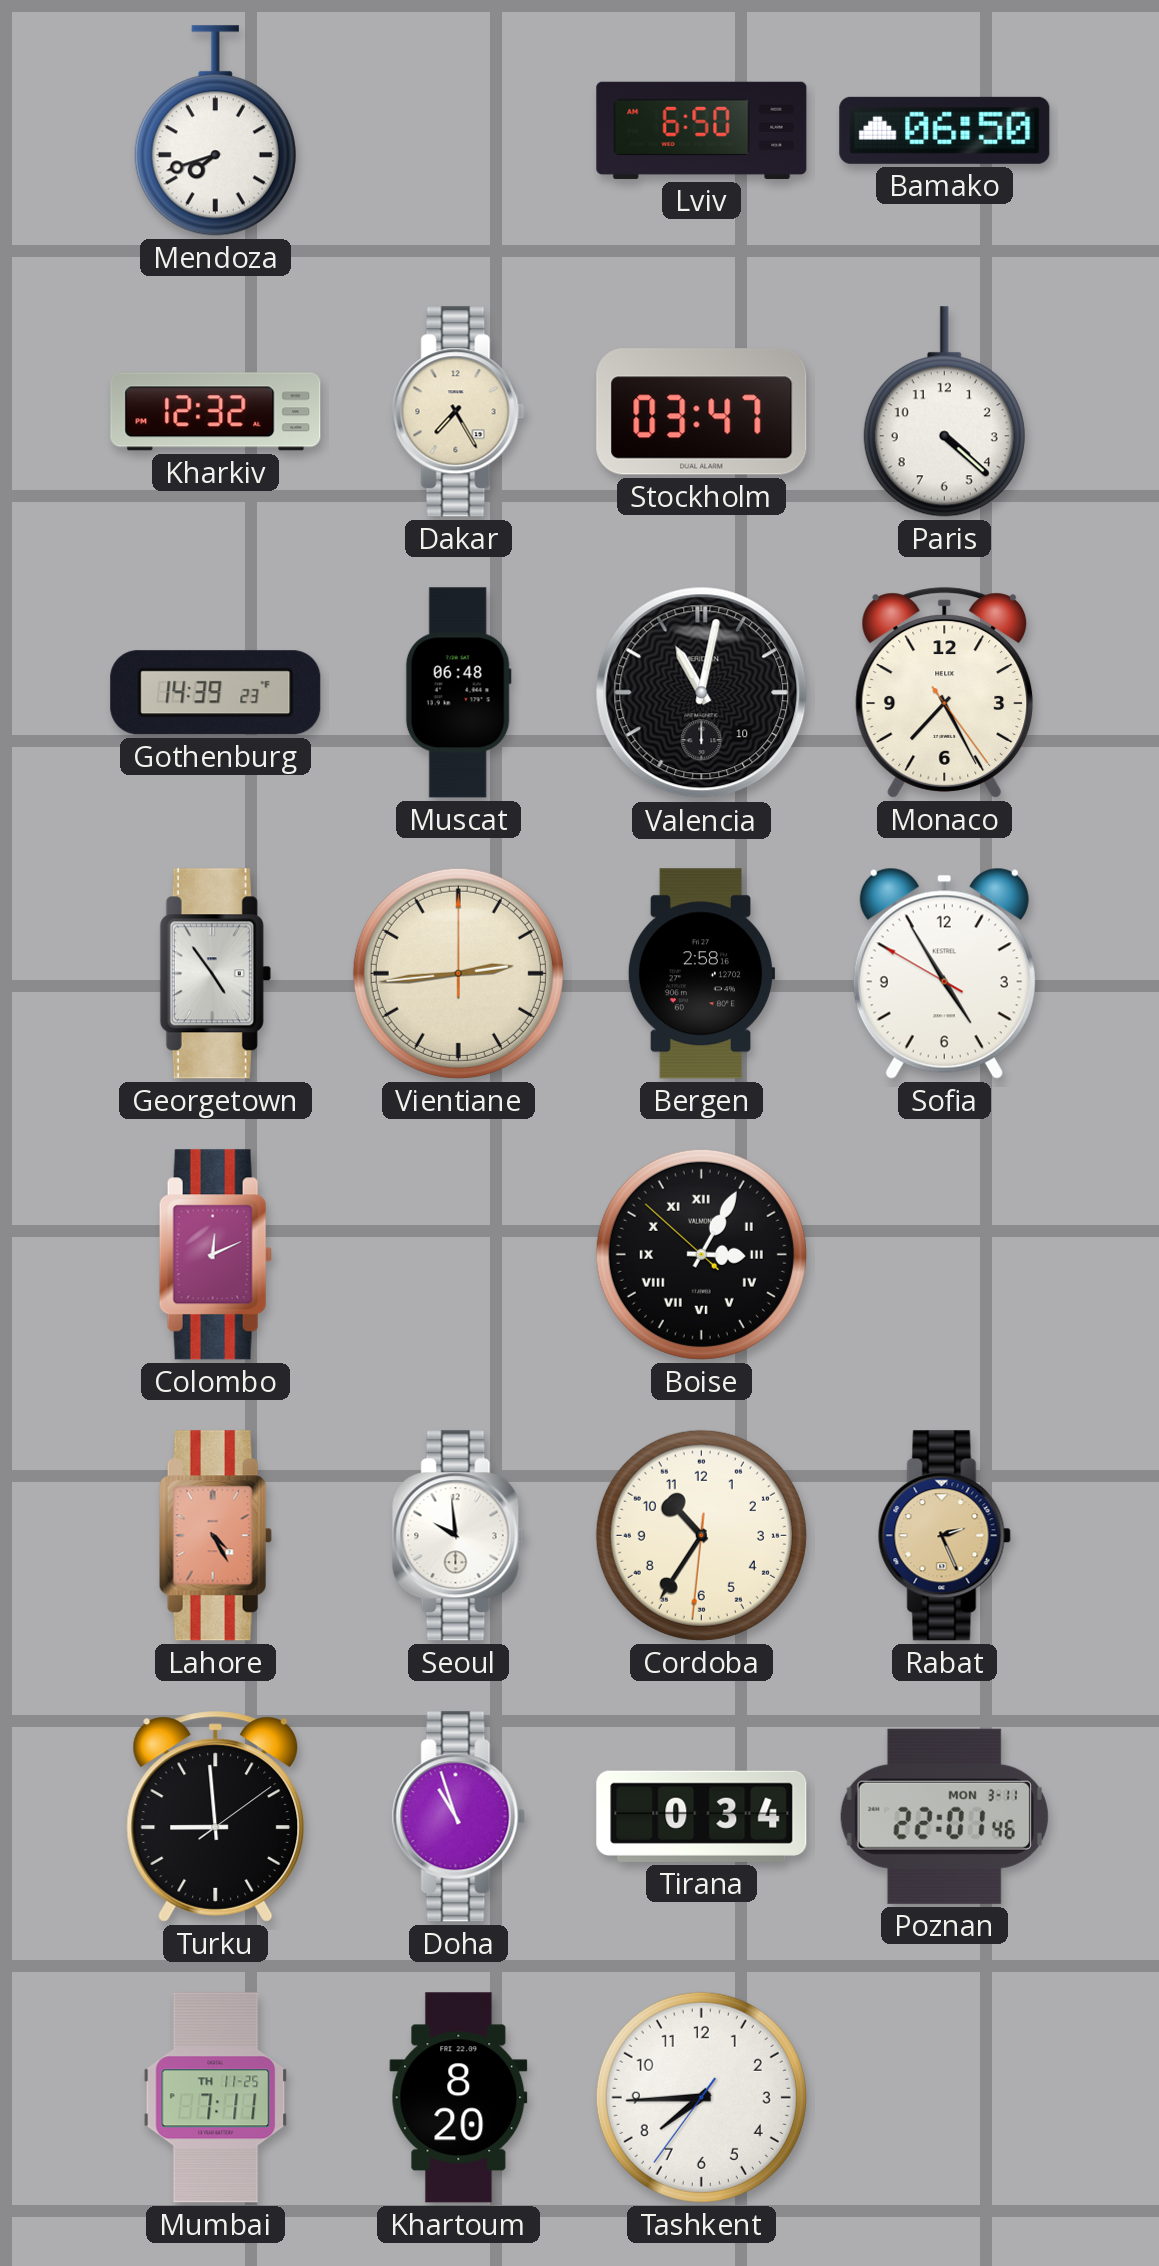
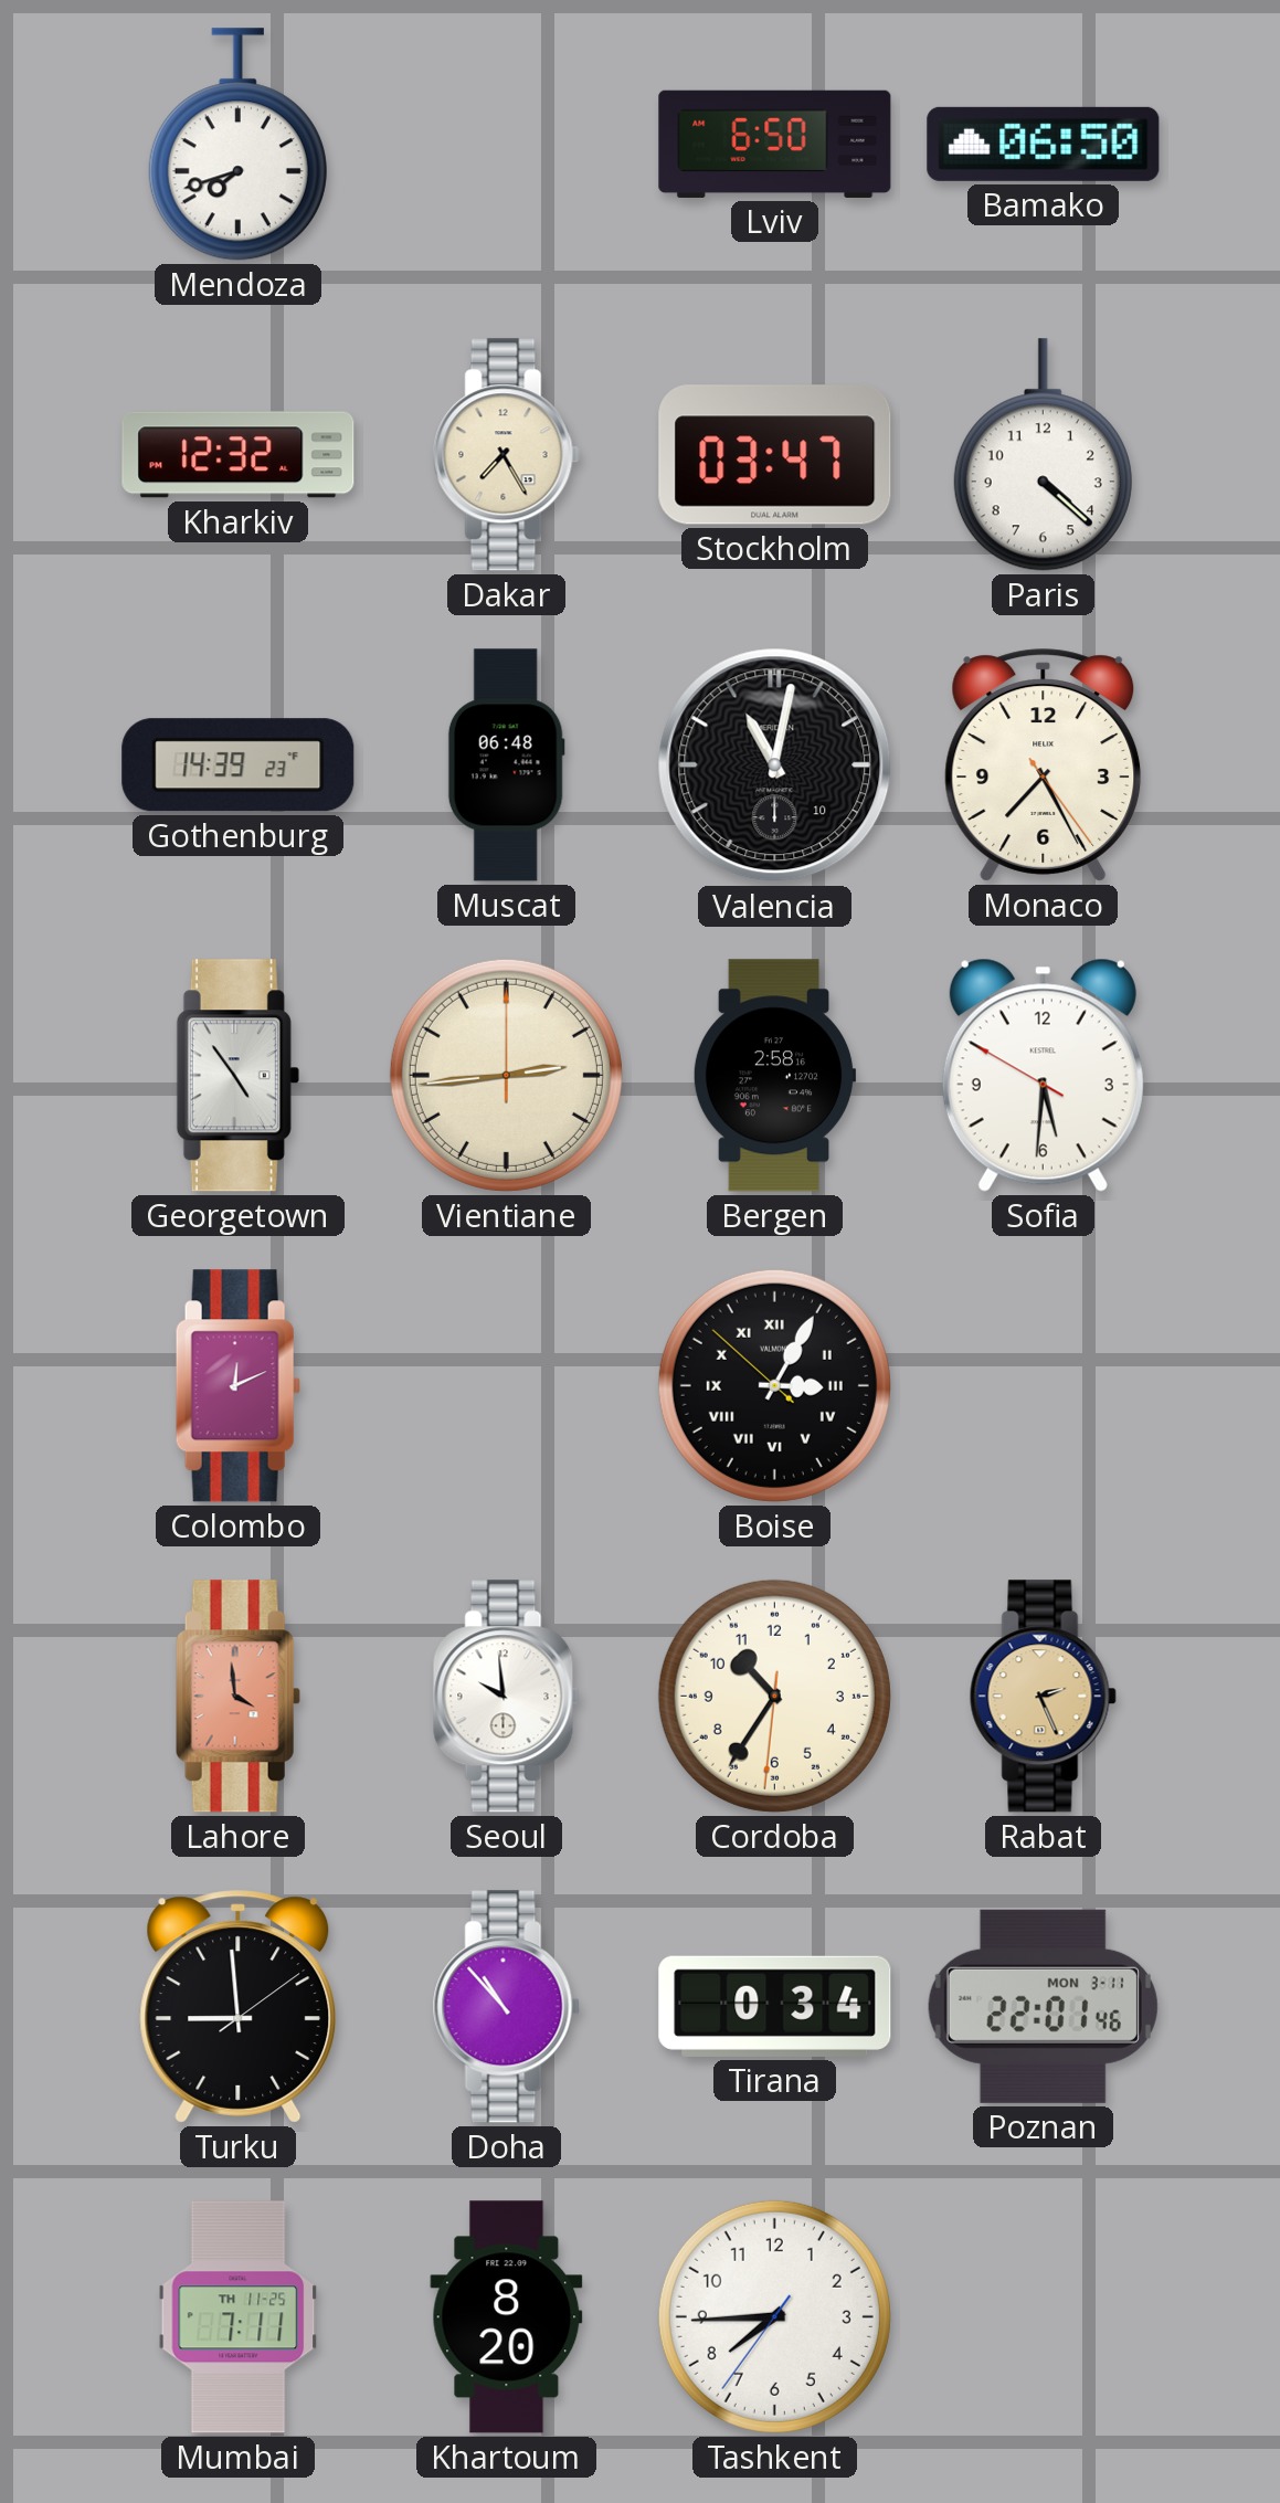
Sofia: 4:54 -> 5:30 (1043, 1075)
Lahore: 4:25 -> 3:59 (237, 1697)
Doha: 10:57 -> 10:53 (506, 2007)
